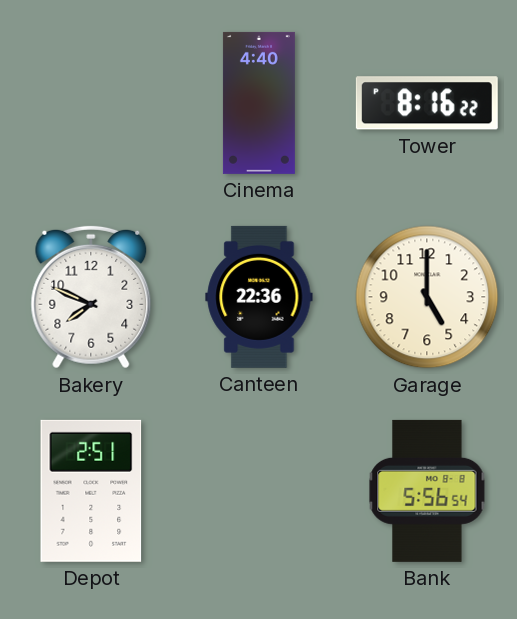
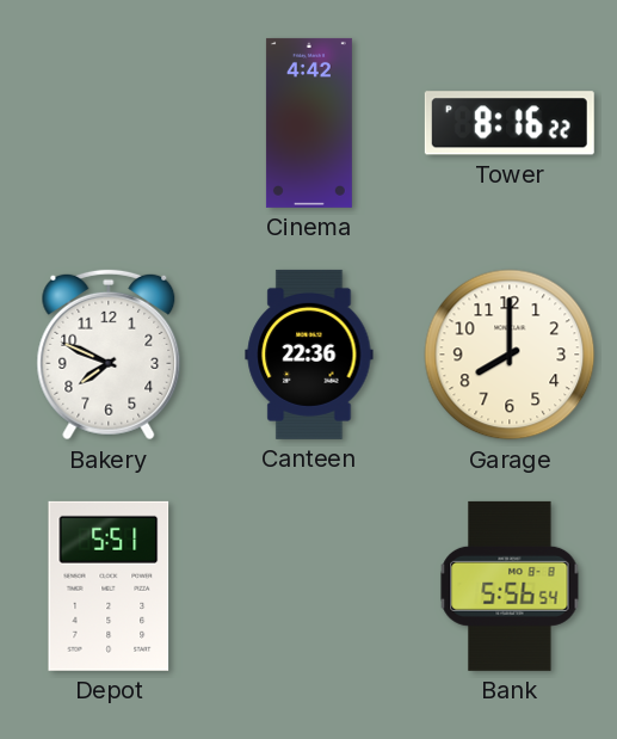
Cinema: 4:40 -> 4:42 (309, 123)
Garage: 5:00 -> 8:00 (510, 355)
Depot: 2:51 -> 5:51 (109, 586)
